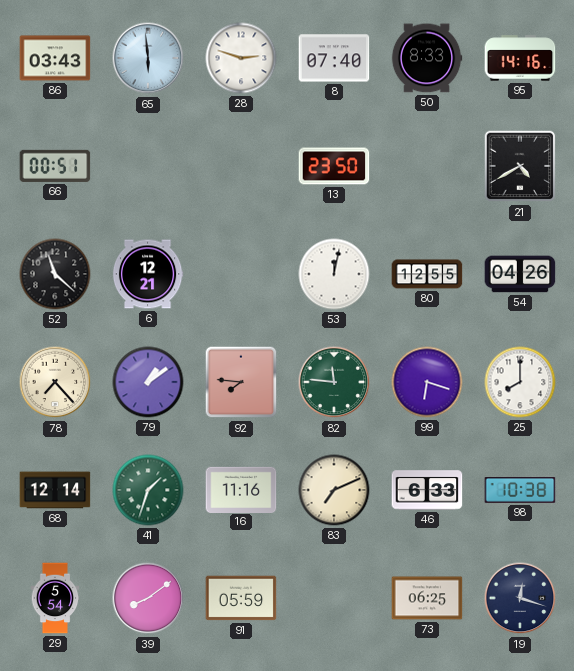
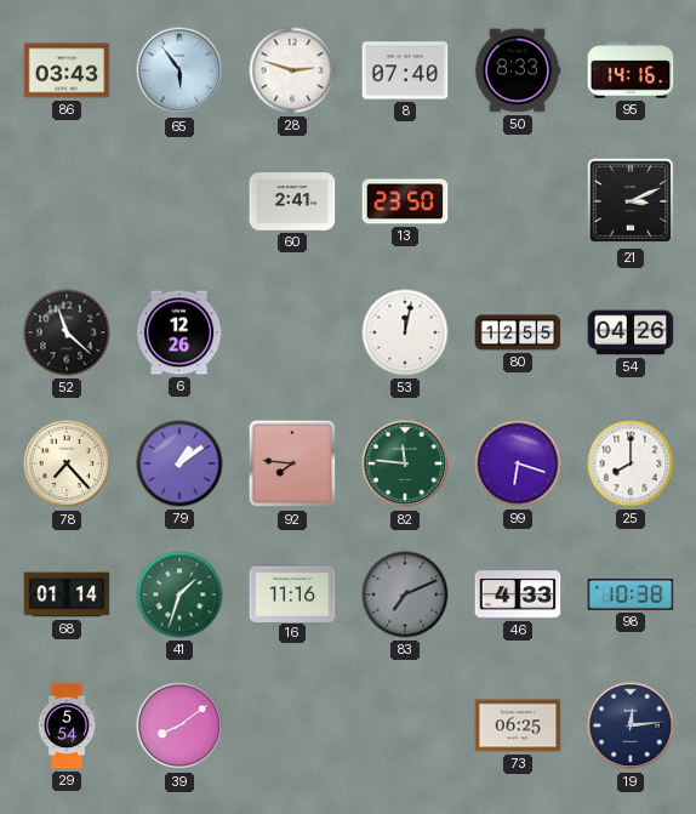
65: 5:59 -> 5:54 (179, 70)
66: 00:51 -> none (55, 166)
60: none -> 2:41 (292, 201)
21: 4:40 -> 3:11 (631, 201)
6: 12:21 -> 12:26 (179, 332)
68: 12:14 -> 01:14 (67, 594)
83 dial: cream -> grey (405, 594)
46: 6:33 -> 4:33 (518, 594)
91: 05:59 -> none (241, 598)
19: 12:18 -> 12:14 (631, 725)
